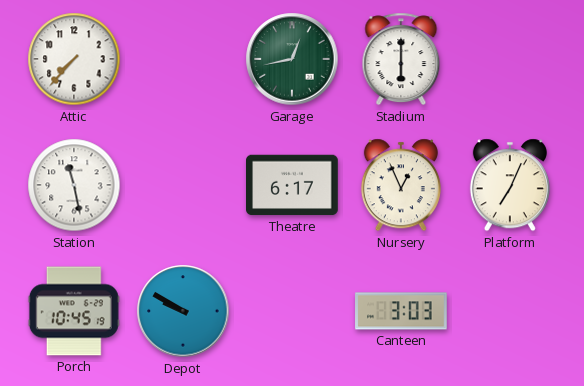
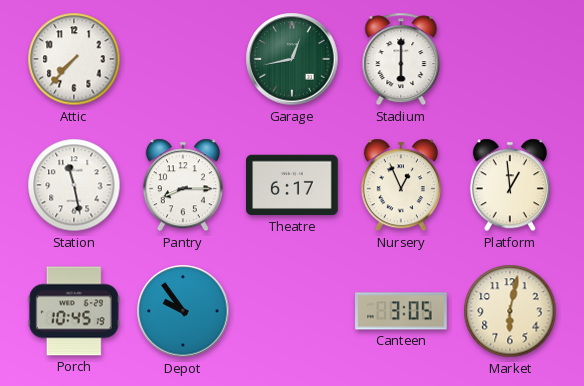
Pantry: none -> 8:15 (183, 185)
Platform: 7:04 -> 12:59 (510, 185)
Depot: 9:50 -> 9:54 (183, 311)
Canteen: 3:03 -> 3:05 (401, 311)
Market: none -> 6:02 (510, 311)
